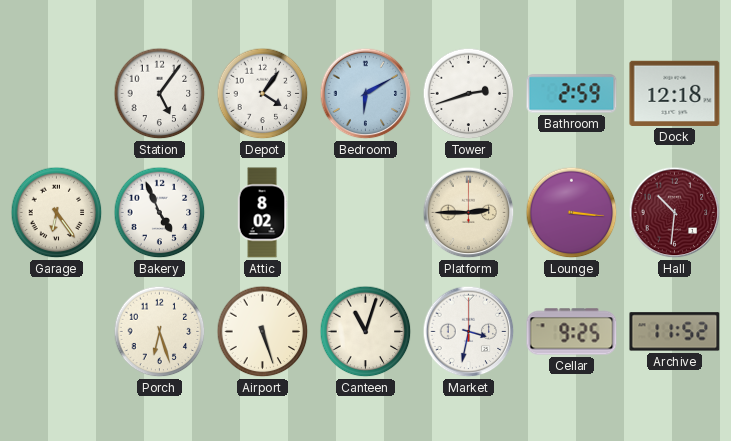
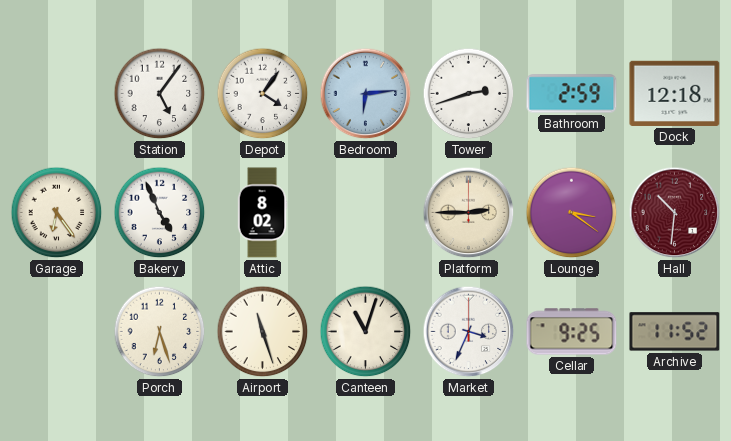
Bedroom: 6:10 -> 6:14 (366, 94)
Lounge: 3:16 -> 3:21 (572, 213)
Airport: 5:27 -> 11:27 (263, 332)
Market: 3:32 -> 3:34 (469, 332)
